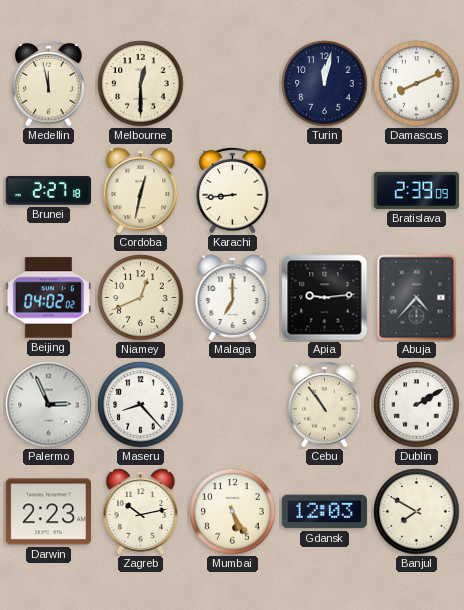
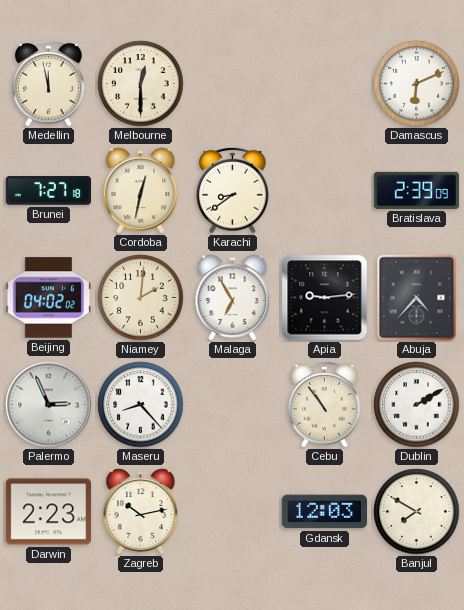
Turin: 12:02 -> none (325, 84)
Damascus: 8:11 -> 6:11 (417, 84)
Brunei: 2:27 -> 7:27 (48, 191)
Karachi: 8:44 -> 8:39 (233, 190)
Niamey: 12:41 -> 2:01 (141, 298)
Malaga: 7:00 -> 6:55 (233, 298)
Mumbai: 5:25 -> none (233, 512)
